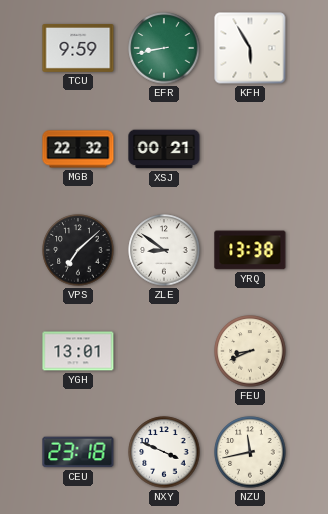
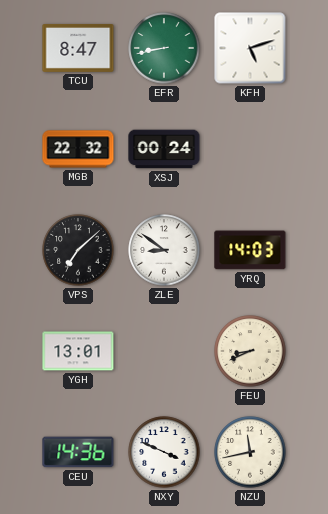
TCU: 9:59 -> 8:47 (78, 48)
KFH: 5:55 -> 5:12 (250, 48)
XSJ: 00:21 -> 00:24 (164, 149)
YRQ: 13:38 -> 14:03 (250, 250)
CEU: 23:18 -> 14:36 (78, 452)
